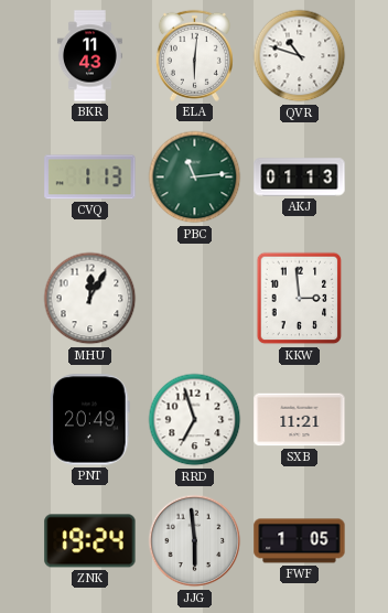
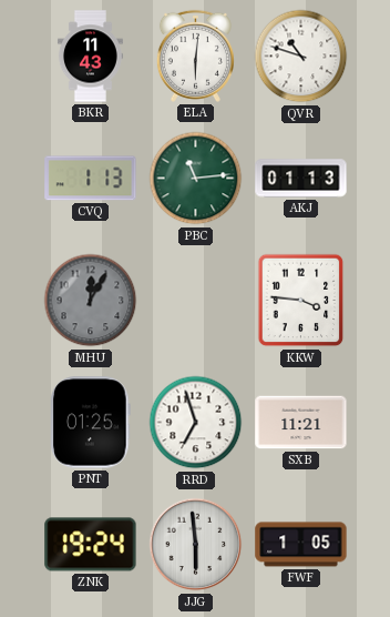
MHU dial: white -> grey (91, 301)
KKW: 2:59 -> 3:46 (301, 301)
PNT: 20:49 -> 01:25 (91, 423)
